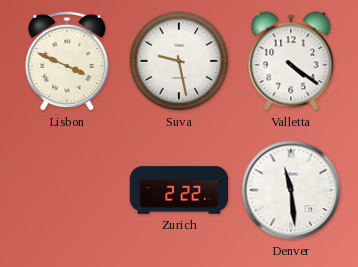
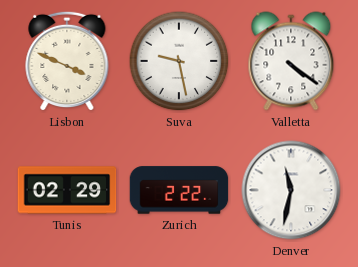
Tunis: none -> 02:29 (67, 190)
Denver: 11:29 -> 11:32 (291, 190)
